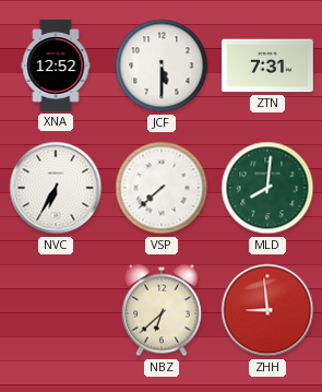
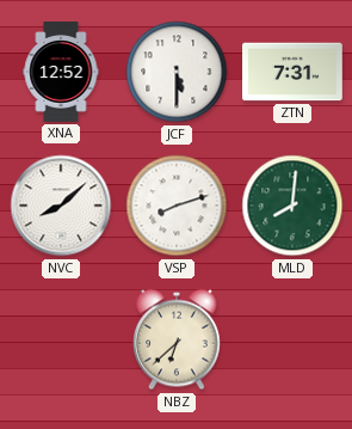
NVC: 6:35 -> 8:08 (61, 206)
VSP: 7:38 -> 8:12 (177, 206)
ZHH: 8:59 -> none (267, 310)
